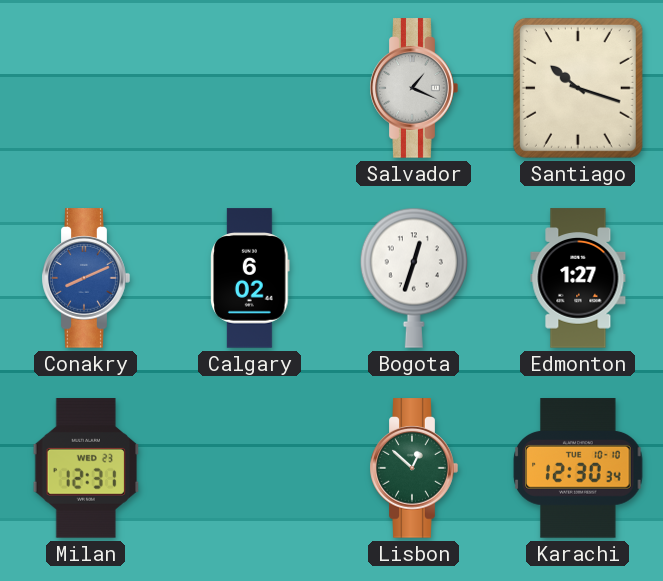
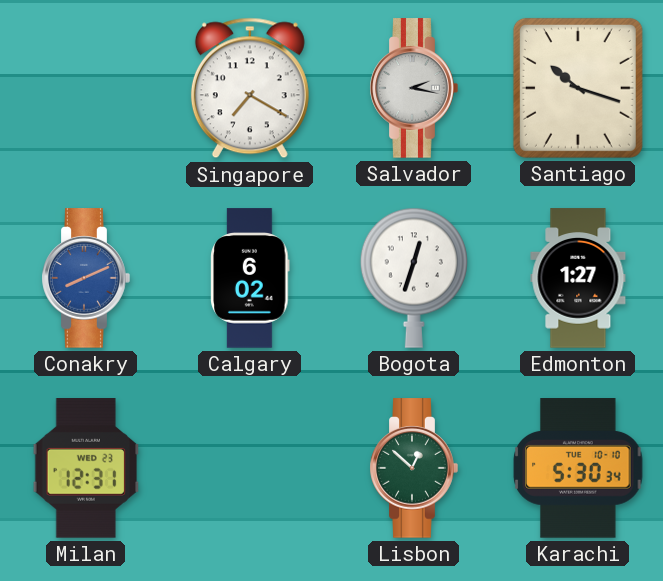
Singapore: none -> 7:20 (250, 88)
Salvador: 1:19 -> 2:17 (414, 88)
Karachi: 12:30 -> 5:30 (578, 468)
